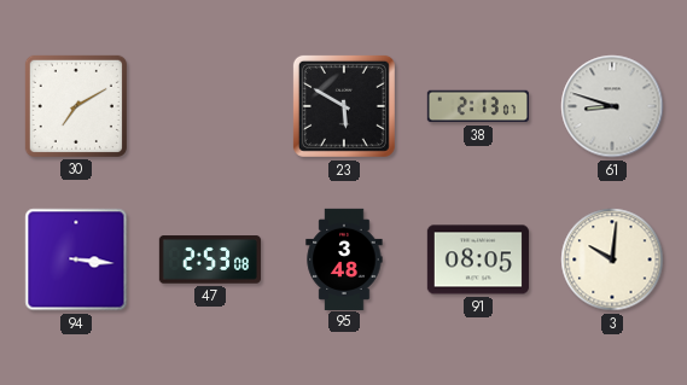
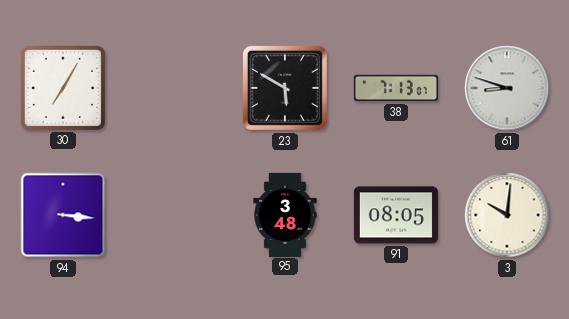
30: 7:10 -> 7:05 (63, 88)
38: 2:13 -> 7:13 (395, 88)
47: 2:53 -> none (210, 259)
